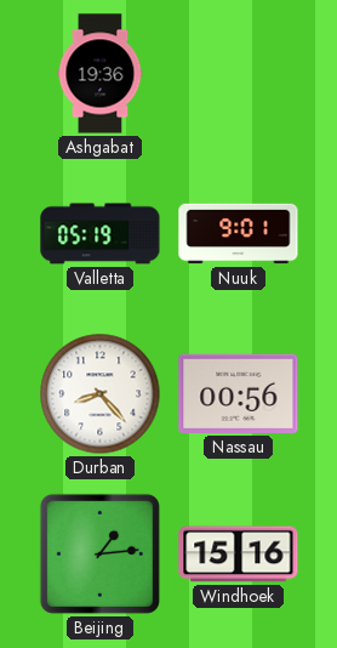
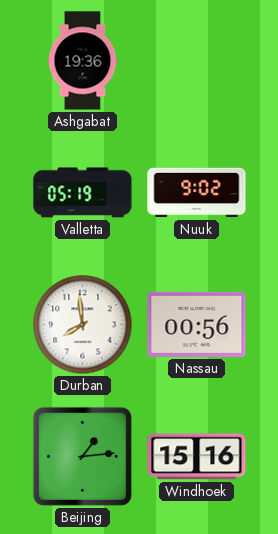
Nuuk: 9:01 -> 9:02 (197, 193)
Durban: 8:23 -> 7:59 (83, 325)
